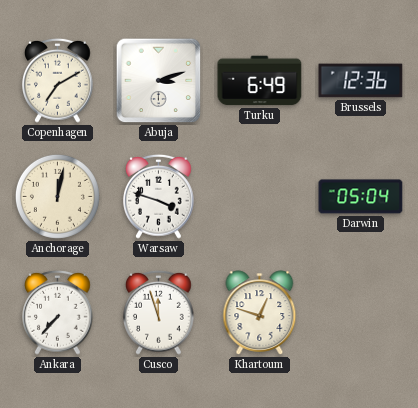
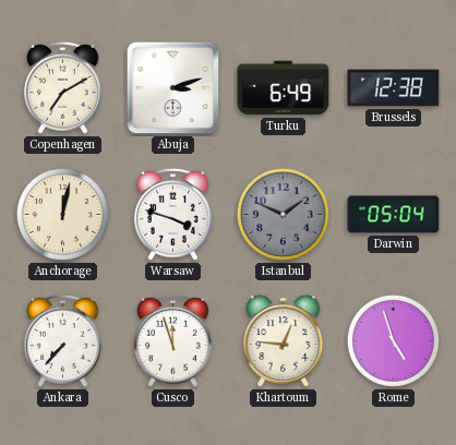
Brussels: 12:36 -> 12:38 (394, 88)
Istanbul: none -> 1:49 (283, 214)
Khartoum: 12:48 -> 12:46 (284, 341)
Rome: none -> 4:57 (393, 340)
